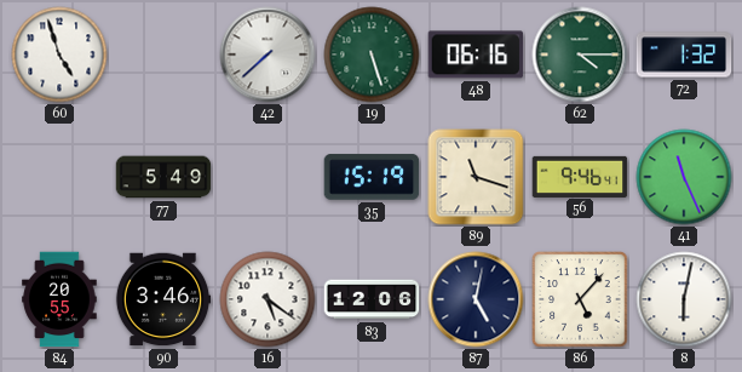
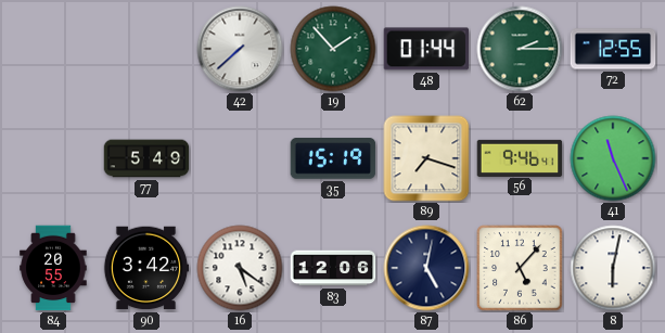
60: 4:57 -> none (59, 55)
19: 5:27 -> 1:53 (333, 49)
48: 06:16 -> 01:44 (426, 49)
62: 4:15 -> 2:15 (520, 49)
72: 1:32 -> 12:55 (613, 49)
89: 11:18 -> 7:18 (426, 158)
90: 3:46 -> 3:42 (146, 268)
